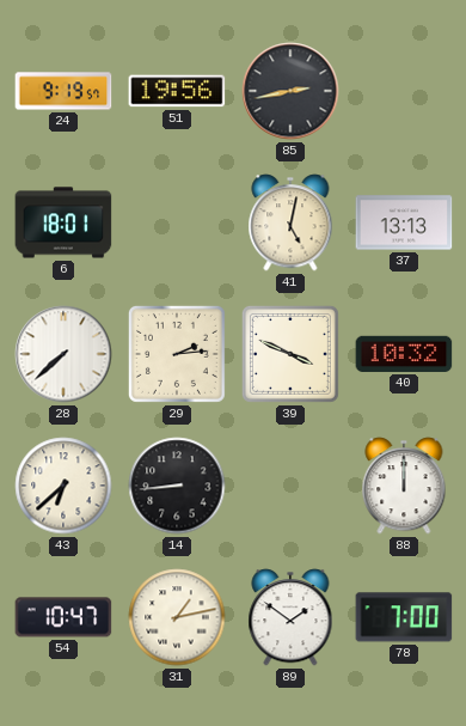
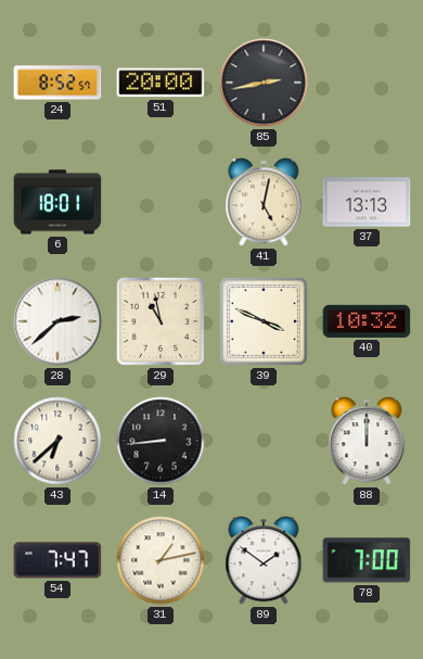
24: 9:19 -> 8:52 (57, 83)
51: 19:56 -> 20:00 (161, 83)
28: 7:38 -> 2:38 (57, 321)
29: 2:14 -> 10:58 (161, 321)
54: 10:47 -> 7:47 (57, 560)
